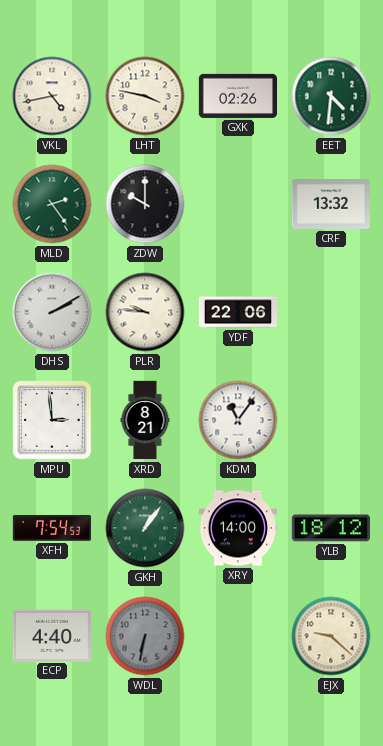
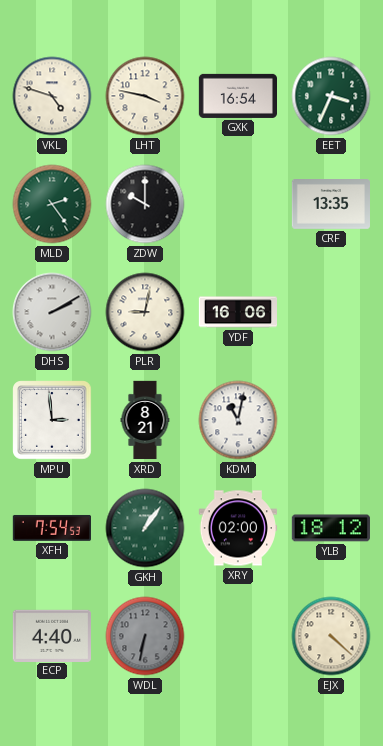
VKL: 4:43 -> 4:48 (52, 96)
GXK: 02:26 -> 16:54 (237, 96)
EET: 4:31 -> 3:34 (331, 96)
CRF: 13:32 -> 13:35 (330, 205)
PLR: 9:46 -> 9:02 (145, 312)
YDF: 22:06 -> 16:06 (237, 312)
KDM: 11:06 -> 11:02 (238, 420)
XRY: 14:00 -> 02:00 (237, 528)
EJX: 9:22 -> 4:22 (331, 636)
